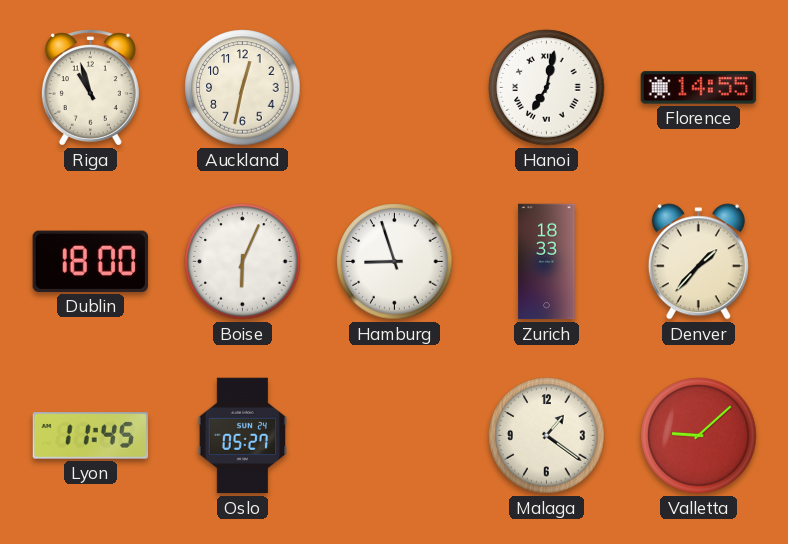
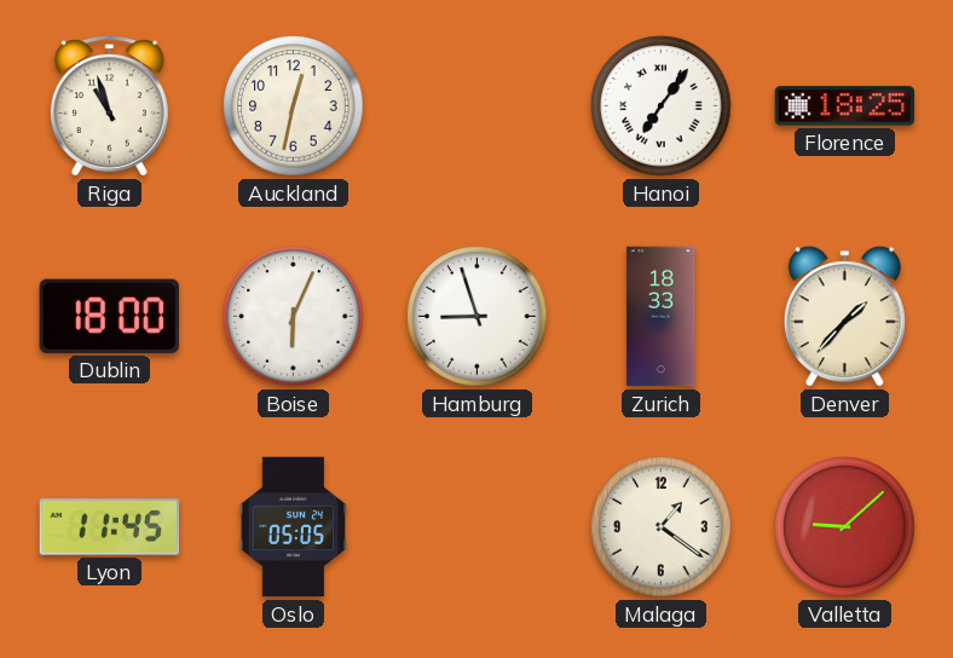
Hanoi: 7:02 -> 7:06 (662, 106)
Florence: 14:55 -> 18:25 (845, 106)
Oslo: 05:27 -> 05:05 (294, 527)
